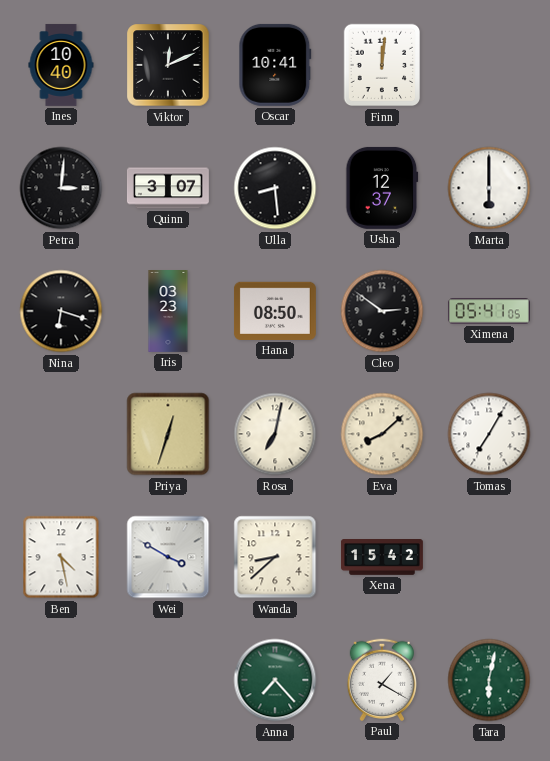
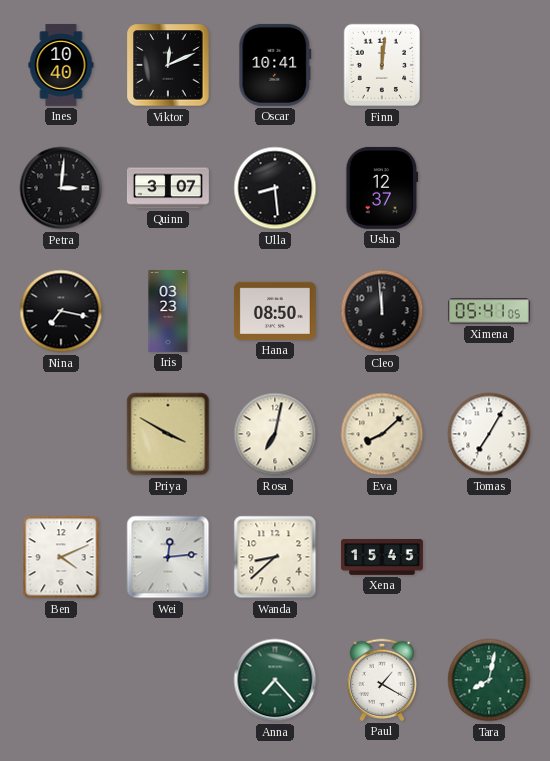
Marta: 6:00 -> none (489, 188)
Nina: 6:18 -> 7:17 (61, 311)
Cleo: 2:51 -> 11:59 (382, 311)
Priya: 12:33 -> 3:50 (168, 434)
Ben: 4:28 -> 4:11 (61, 557)
Wei: 3:50 -> 12:14 (168, 557)
Xena: 15:42 -> 15:45 (382, 558)
Tara: 6:02 -> 8:02 (489, 680)
